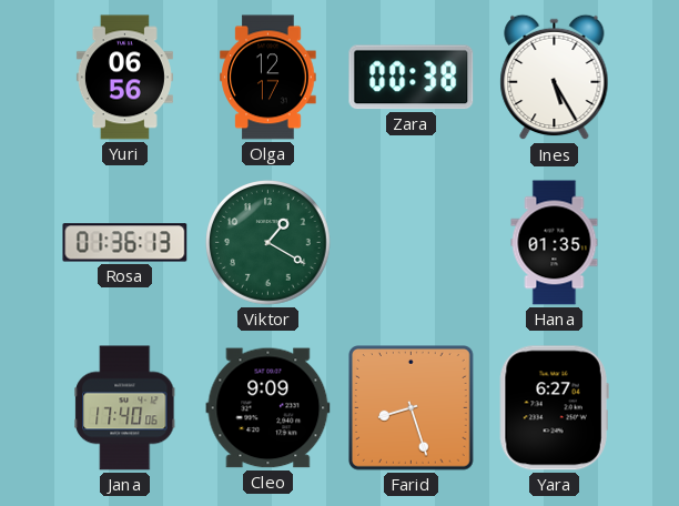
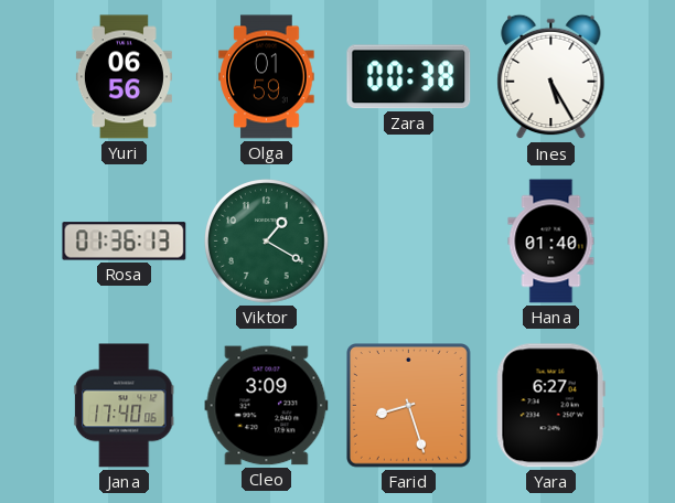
Olga: 12:17 -> 01:59 (267, 77)
Hana: 01:35 -> 01:40 (551, 242)
Cleo: 9:09 -> 3:09 (267, 406)
